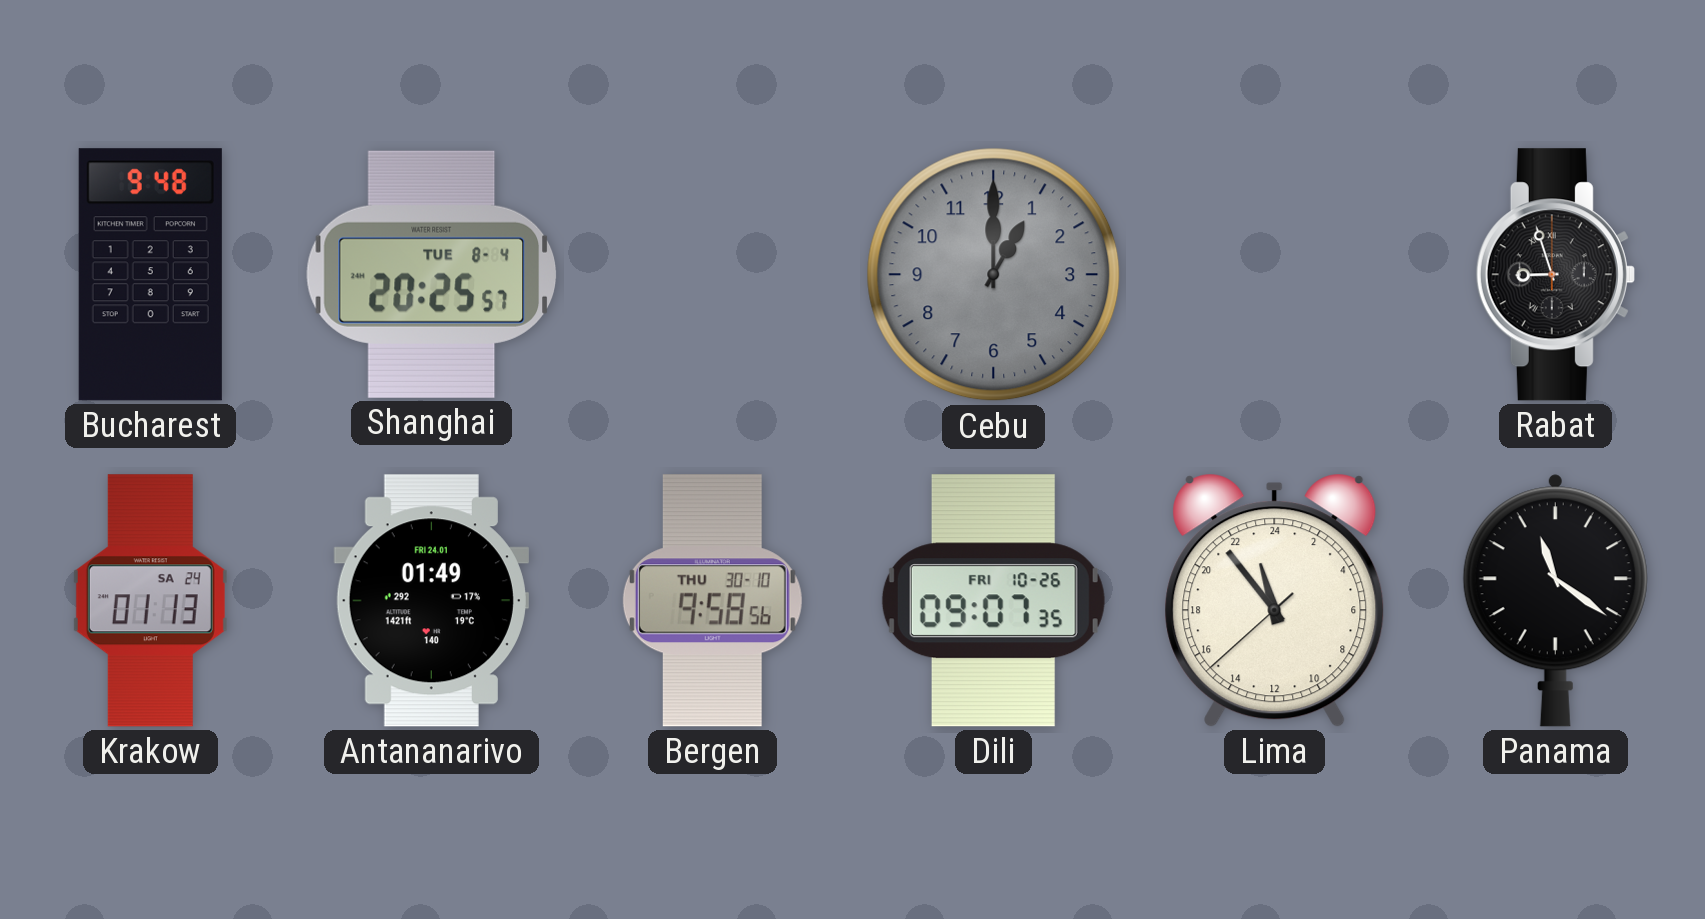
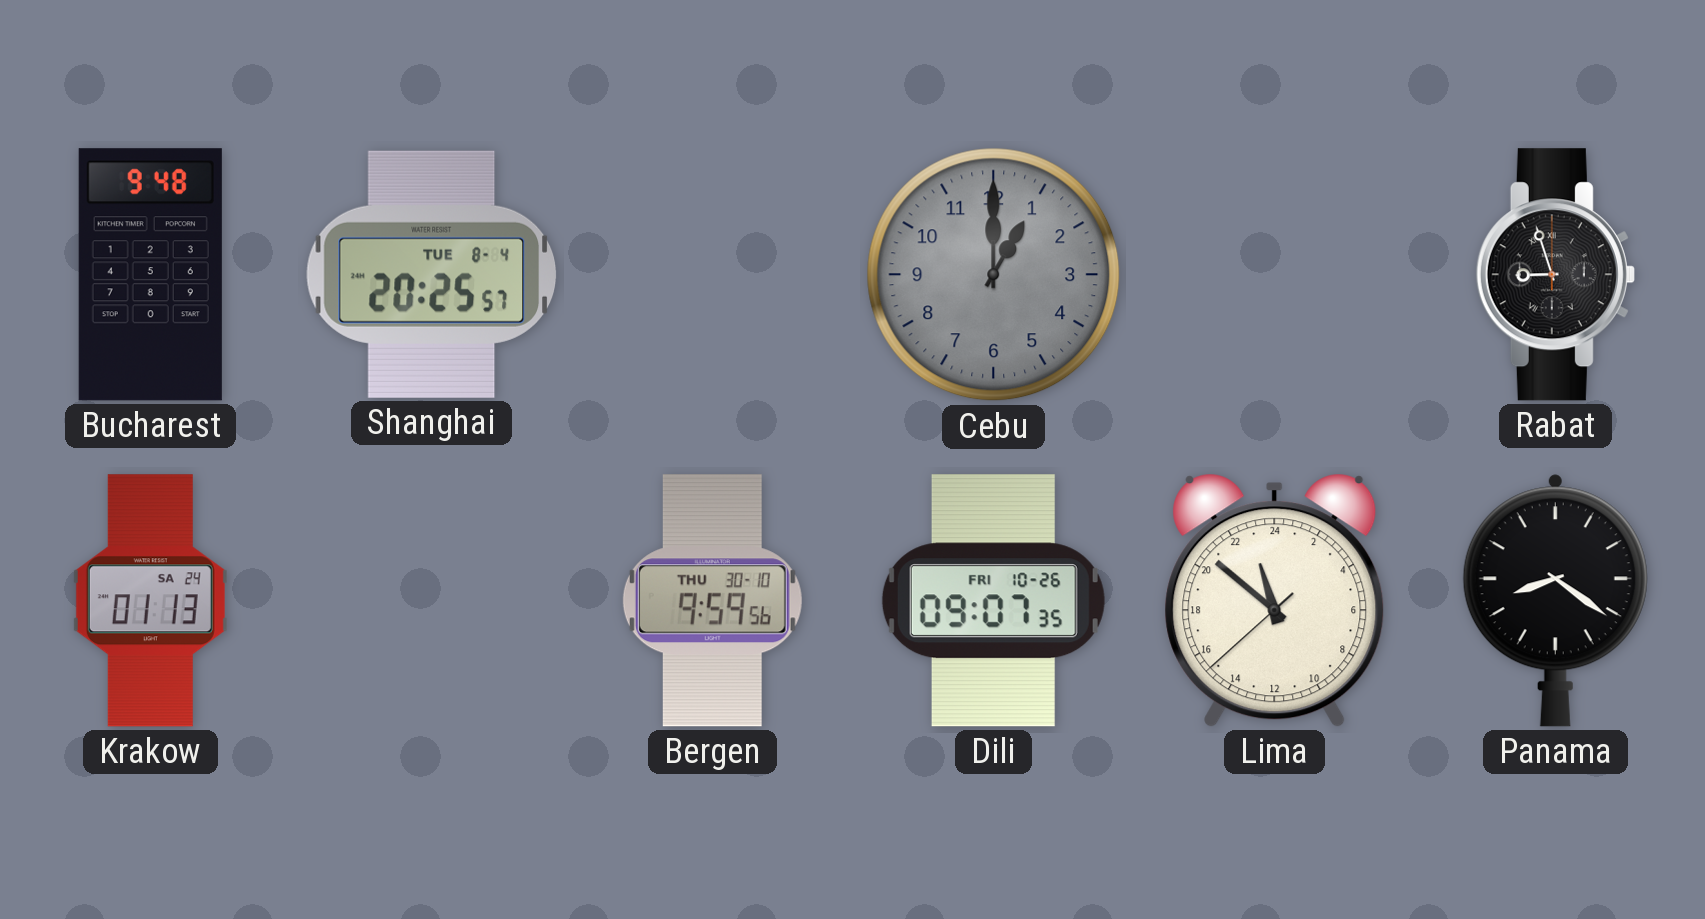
Antananarivo: 01:49 -> none (431, 601)
Bergen: 9:58 -> 9:59 (712, 601)
Lima: 22:53 -> 22:51 (1275, 600)
Panama: 11:21 -> 8:21 (1555, 600)
